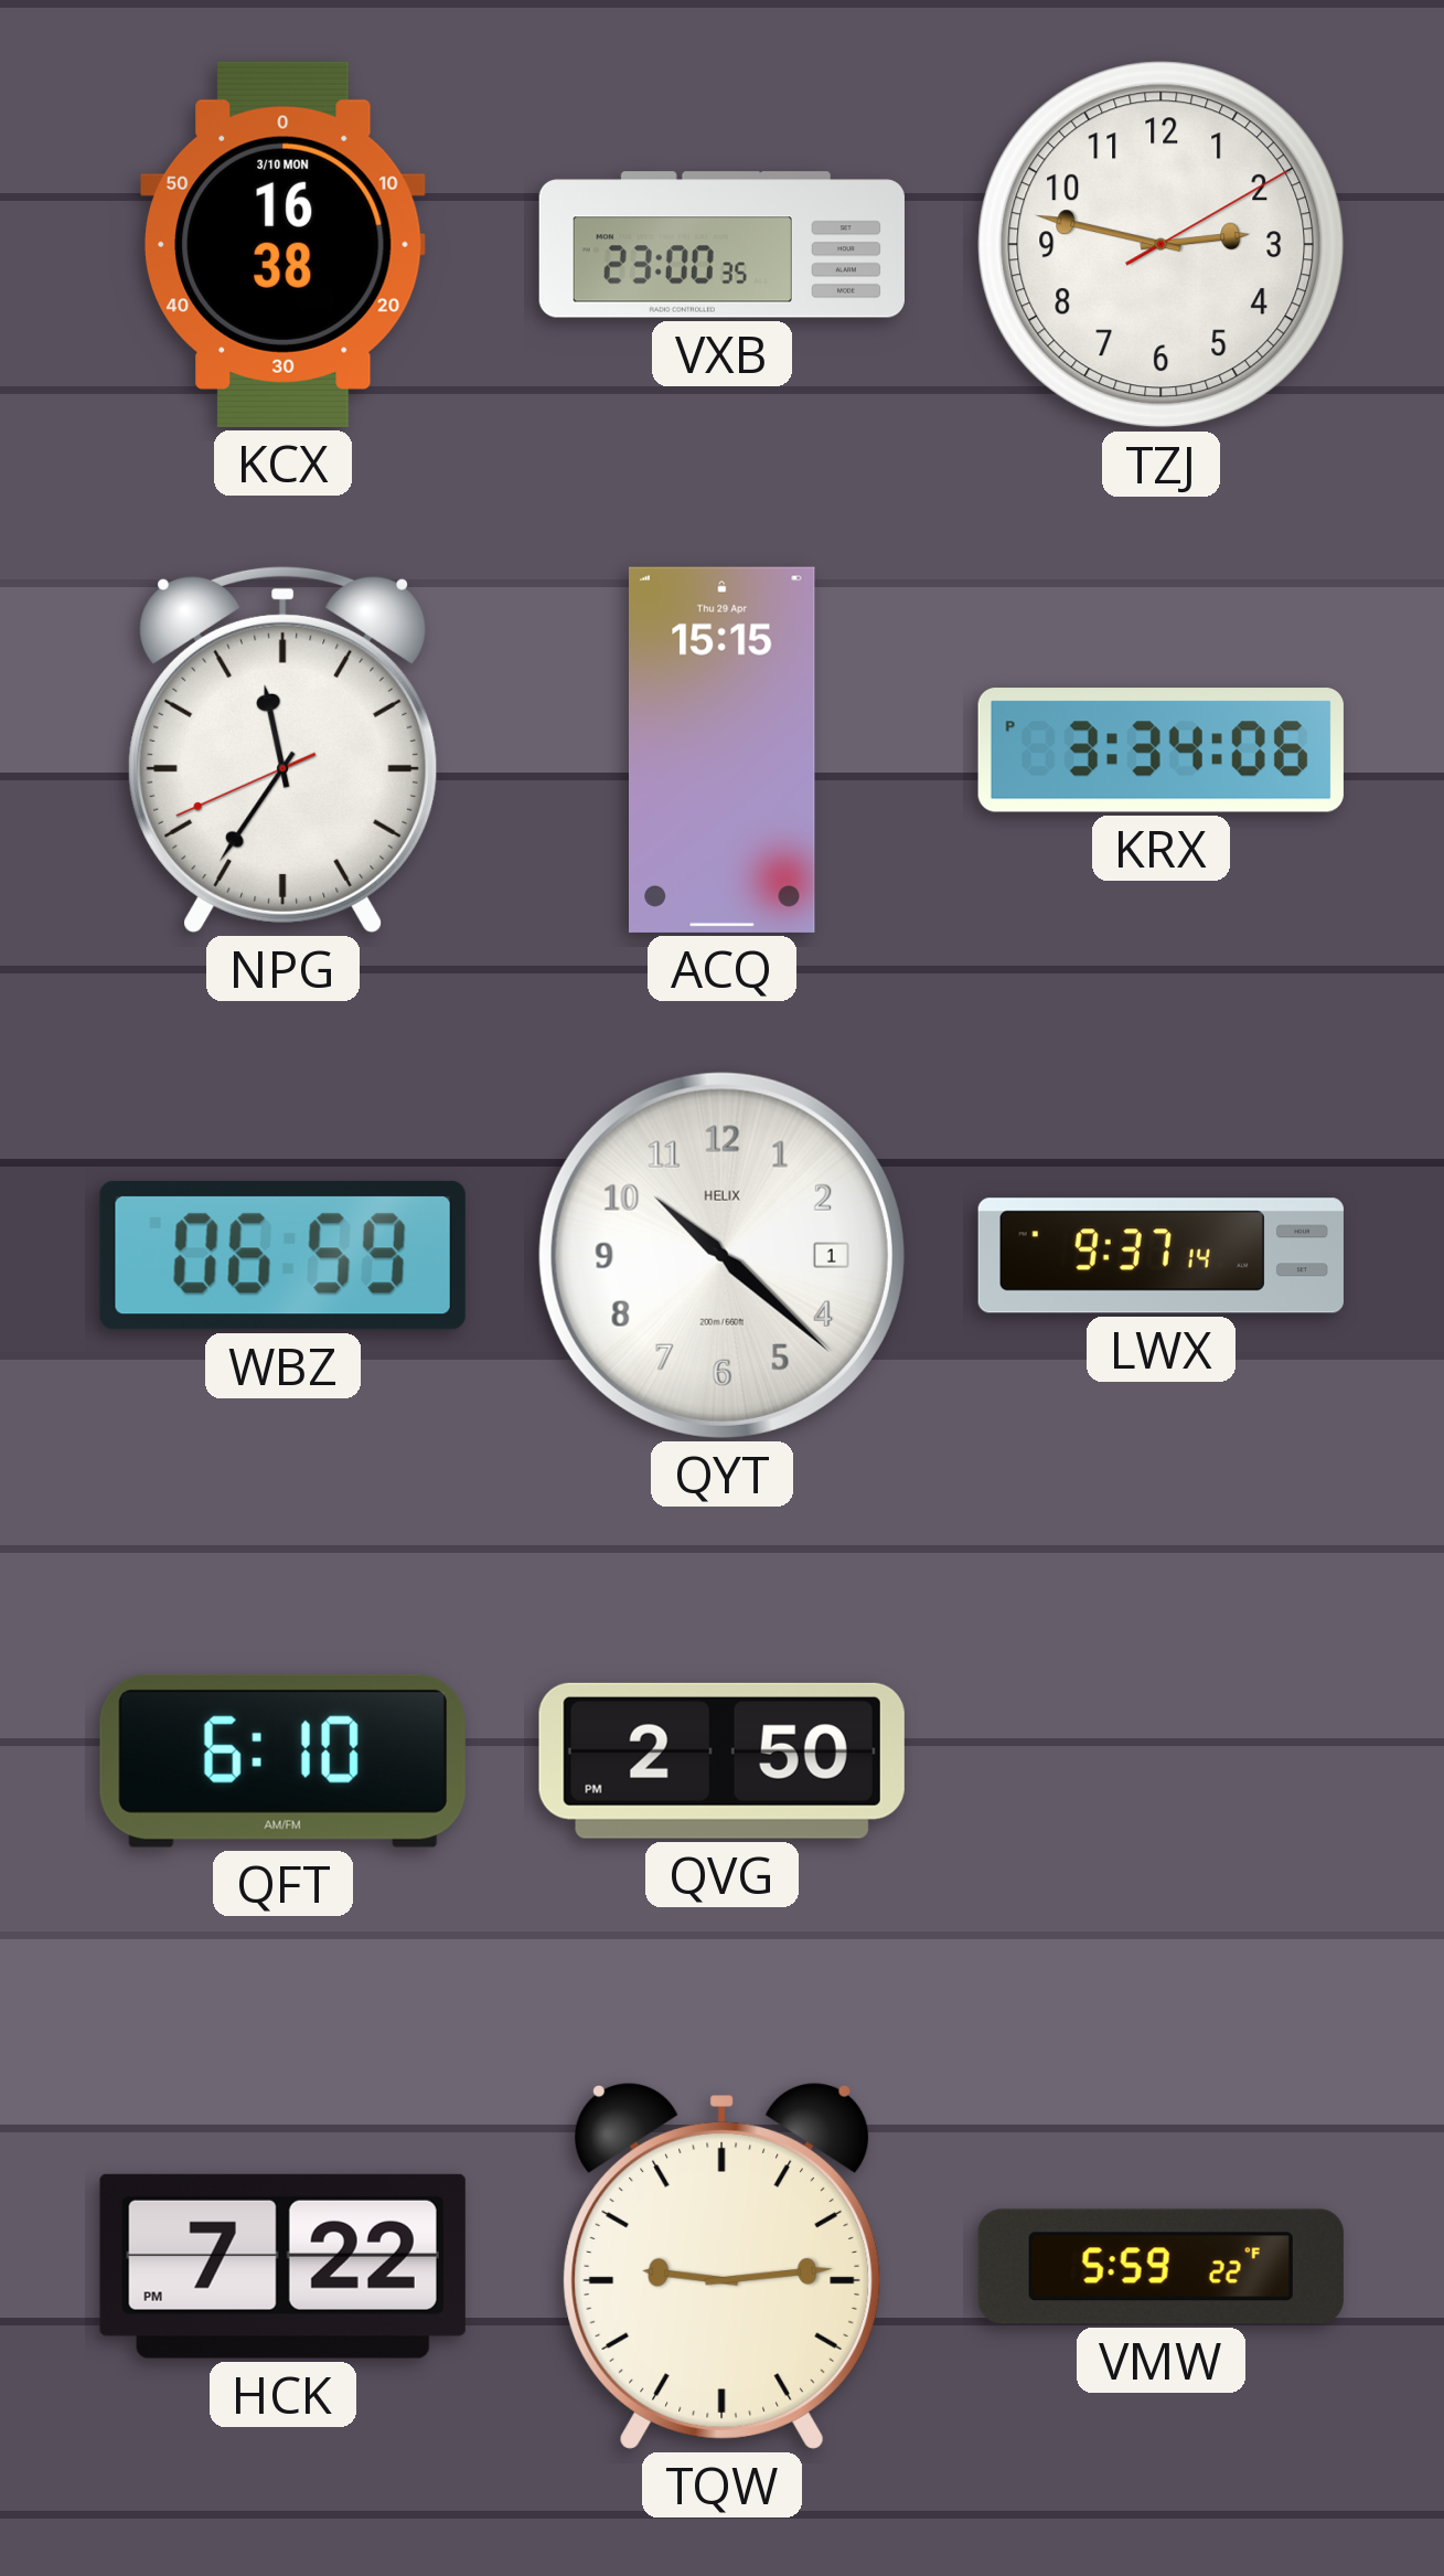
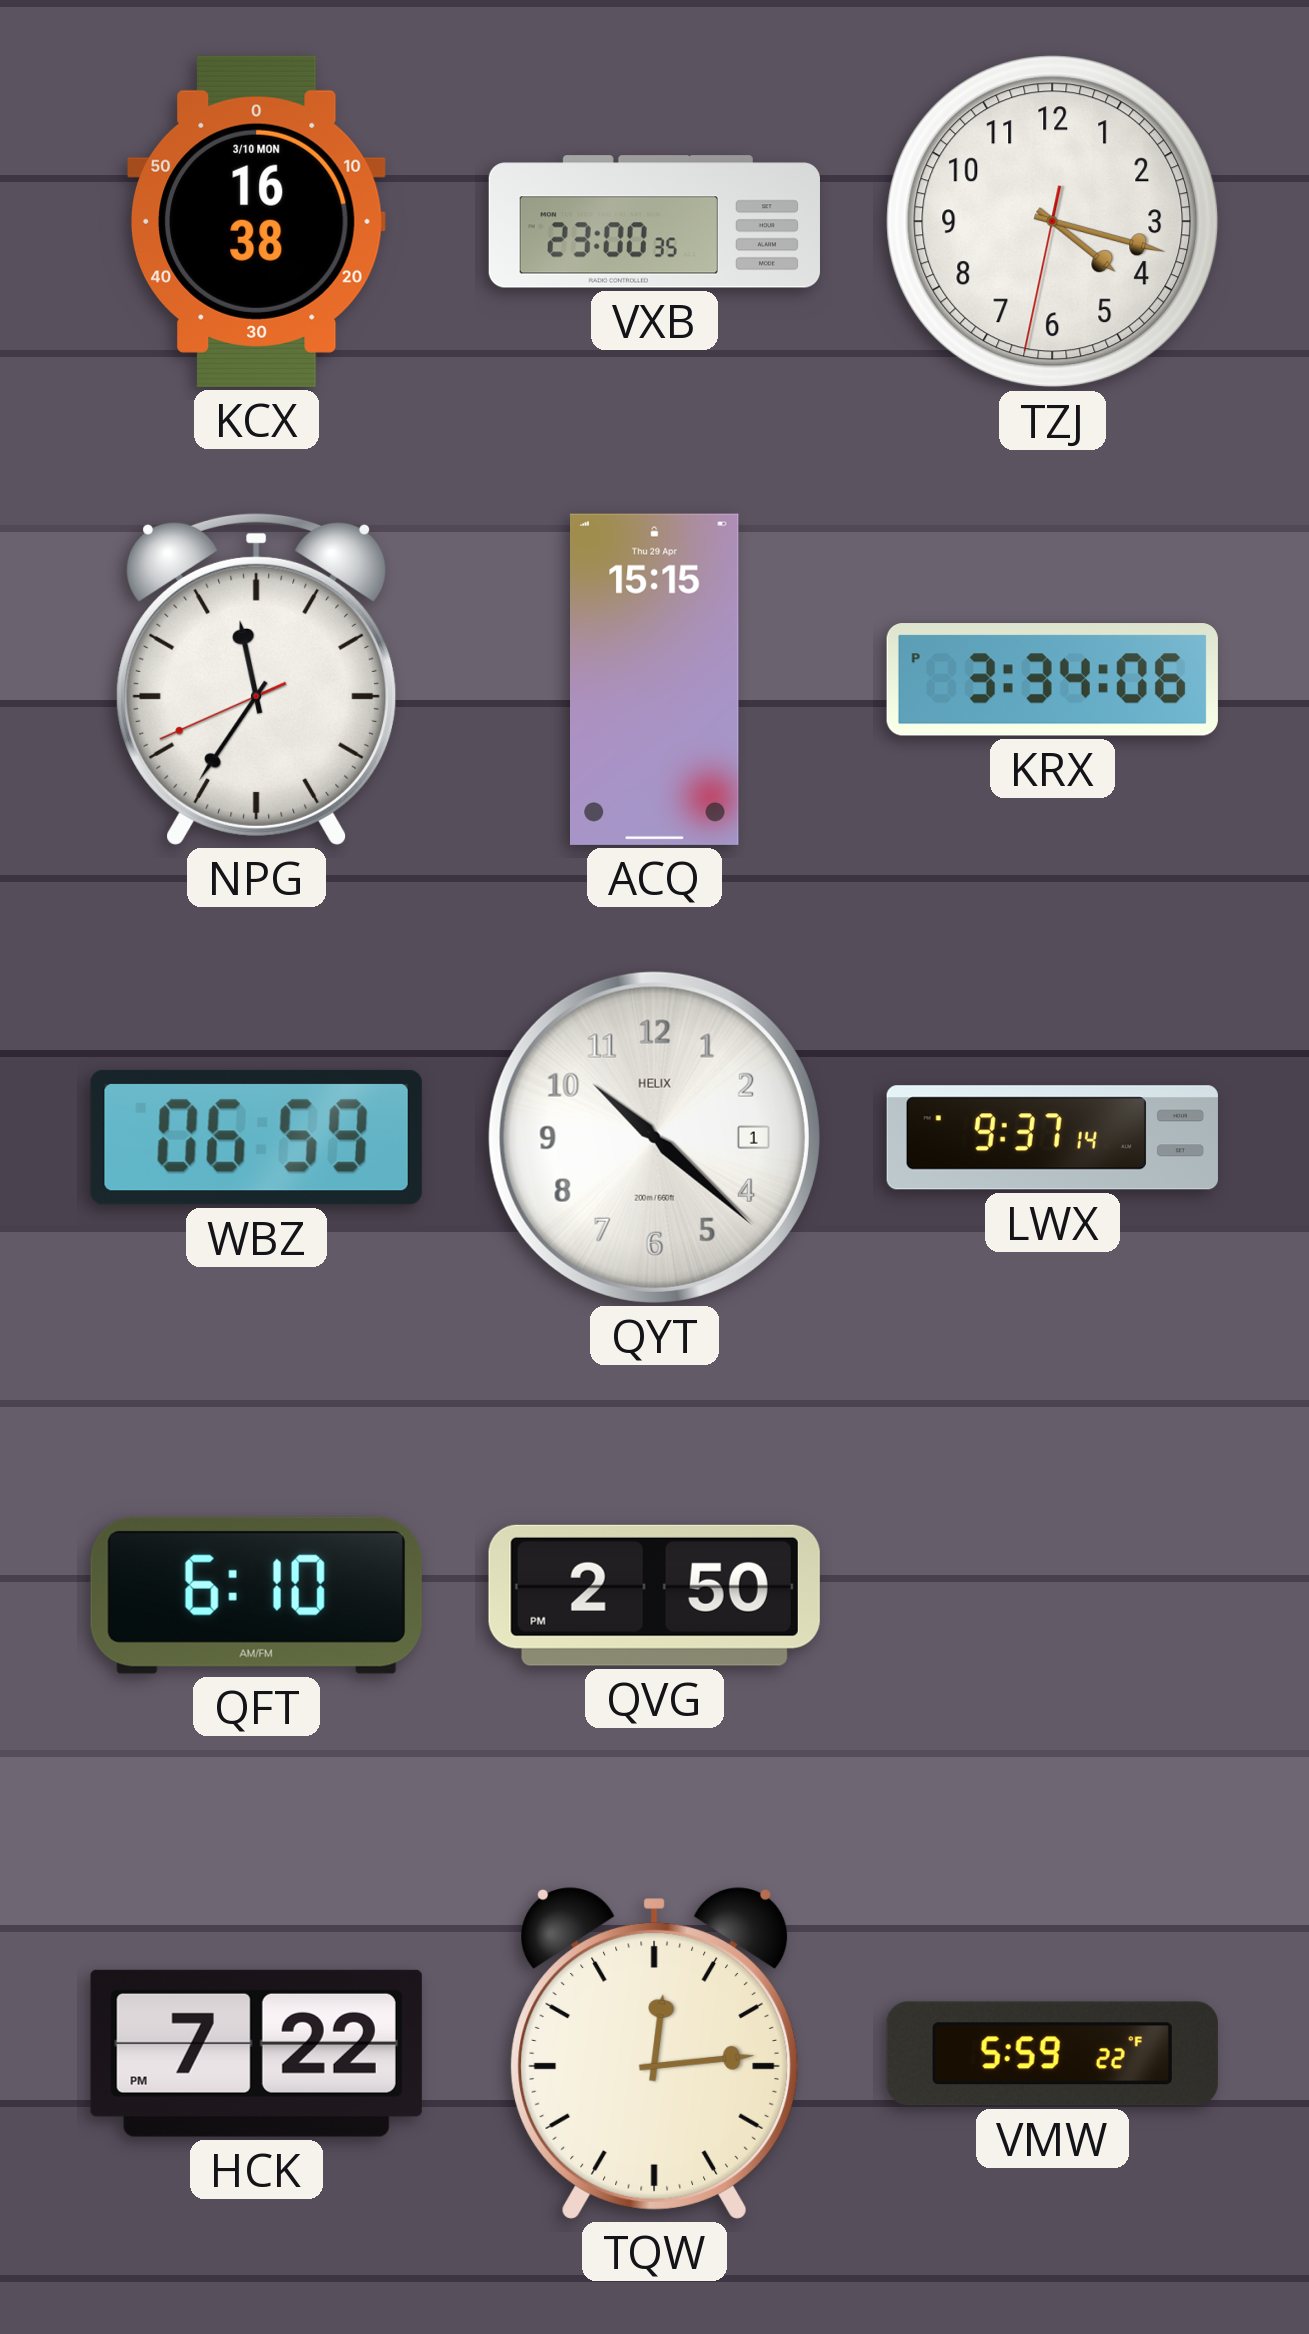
TZJ: 2:47 -> 4:17 (1053, 222)
TQW: 9:14 -> 12:14 (655, 2054)
